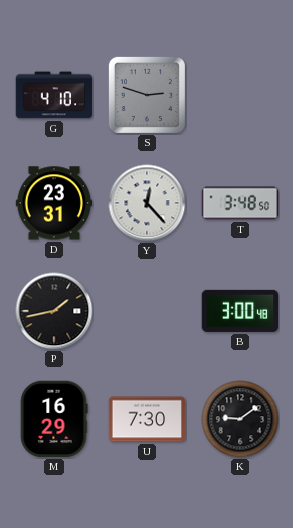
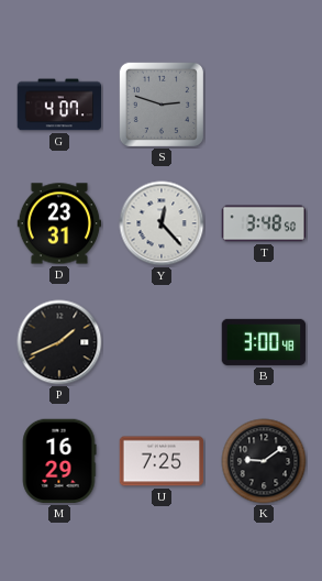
G: 4:10 -> 4:07 (59, 105)
P: 1:43 -> 1:41 (59, 342)
U: 7:30 -> 7:25 (162, 461)
